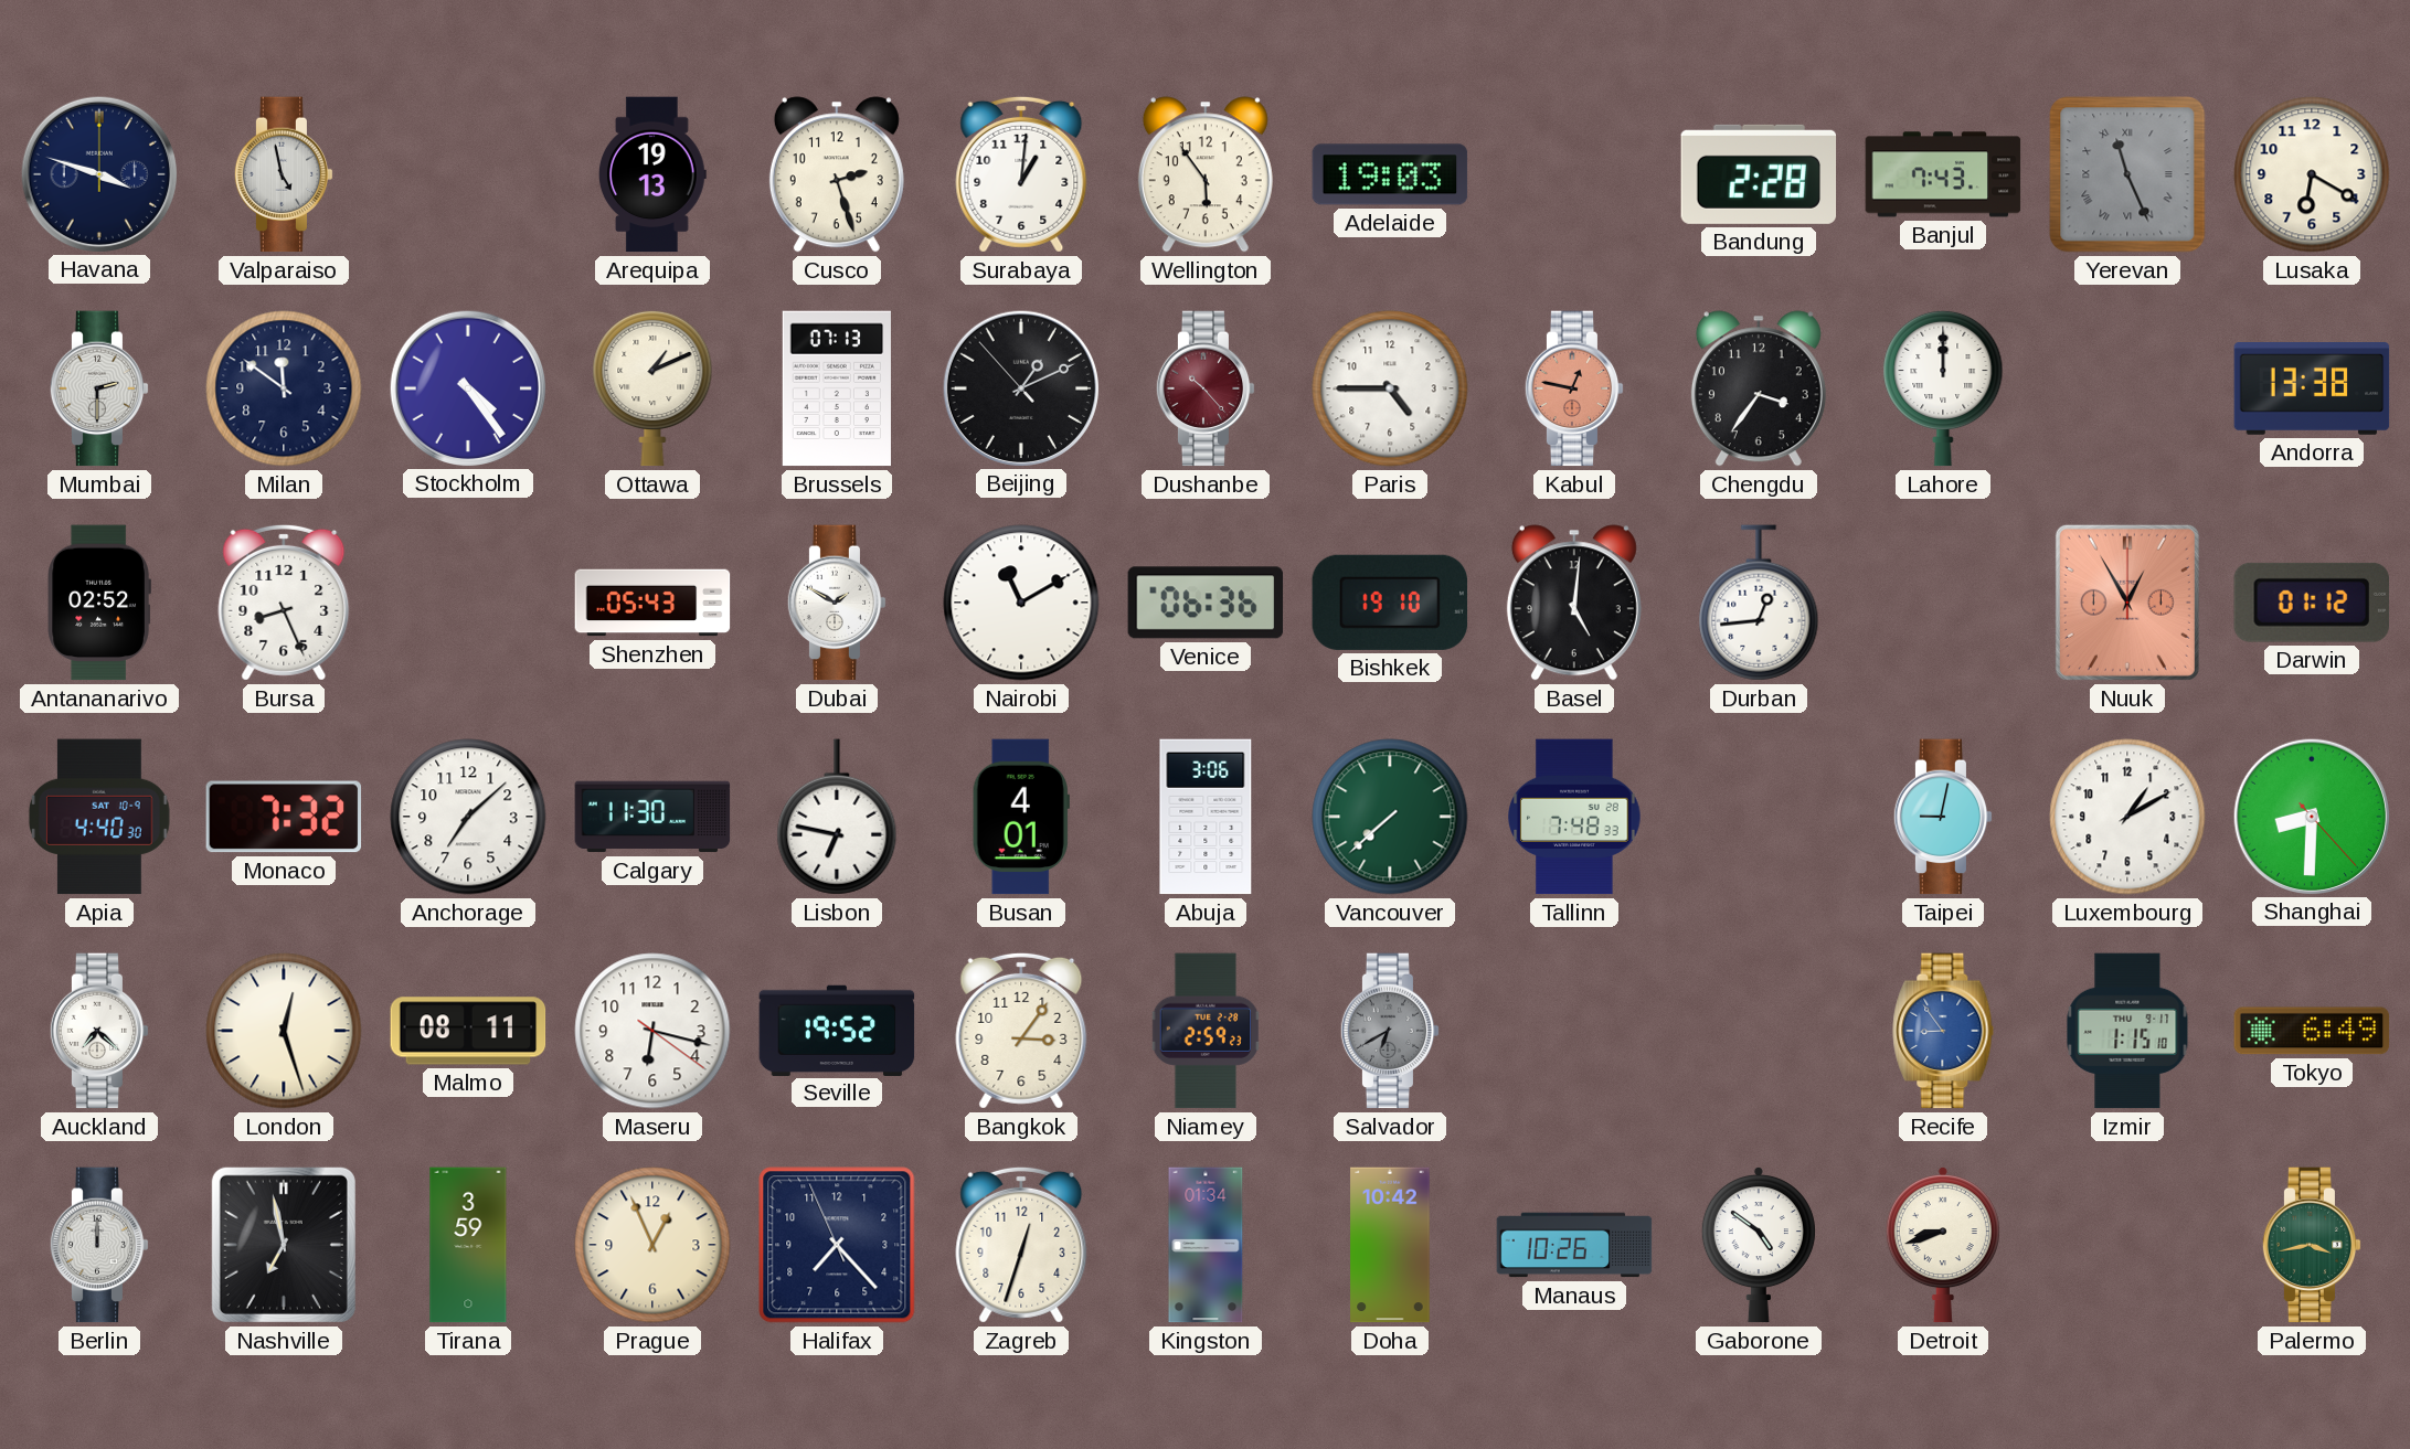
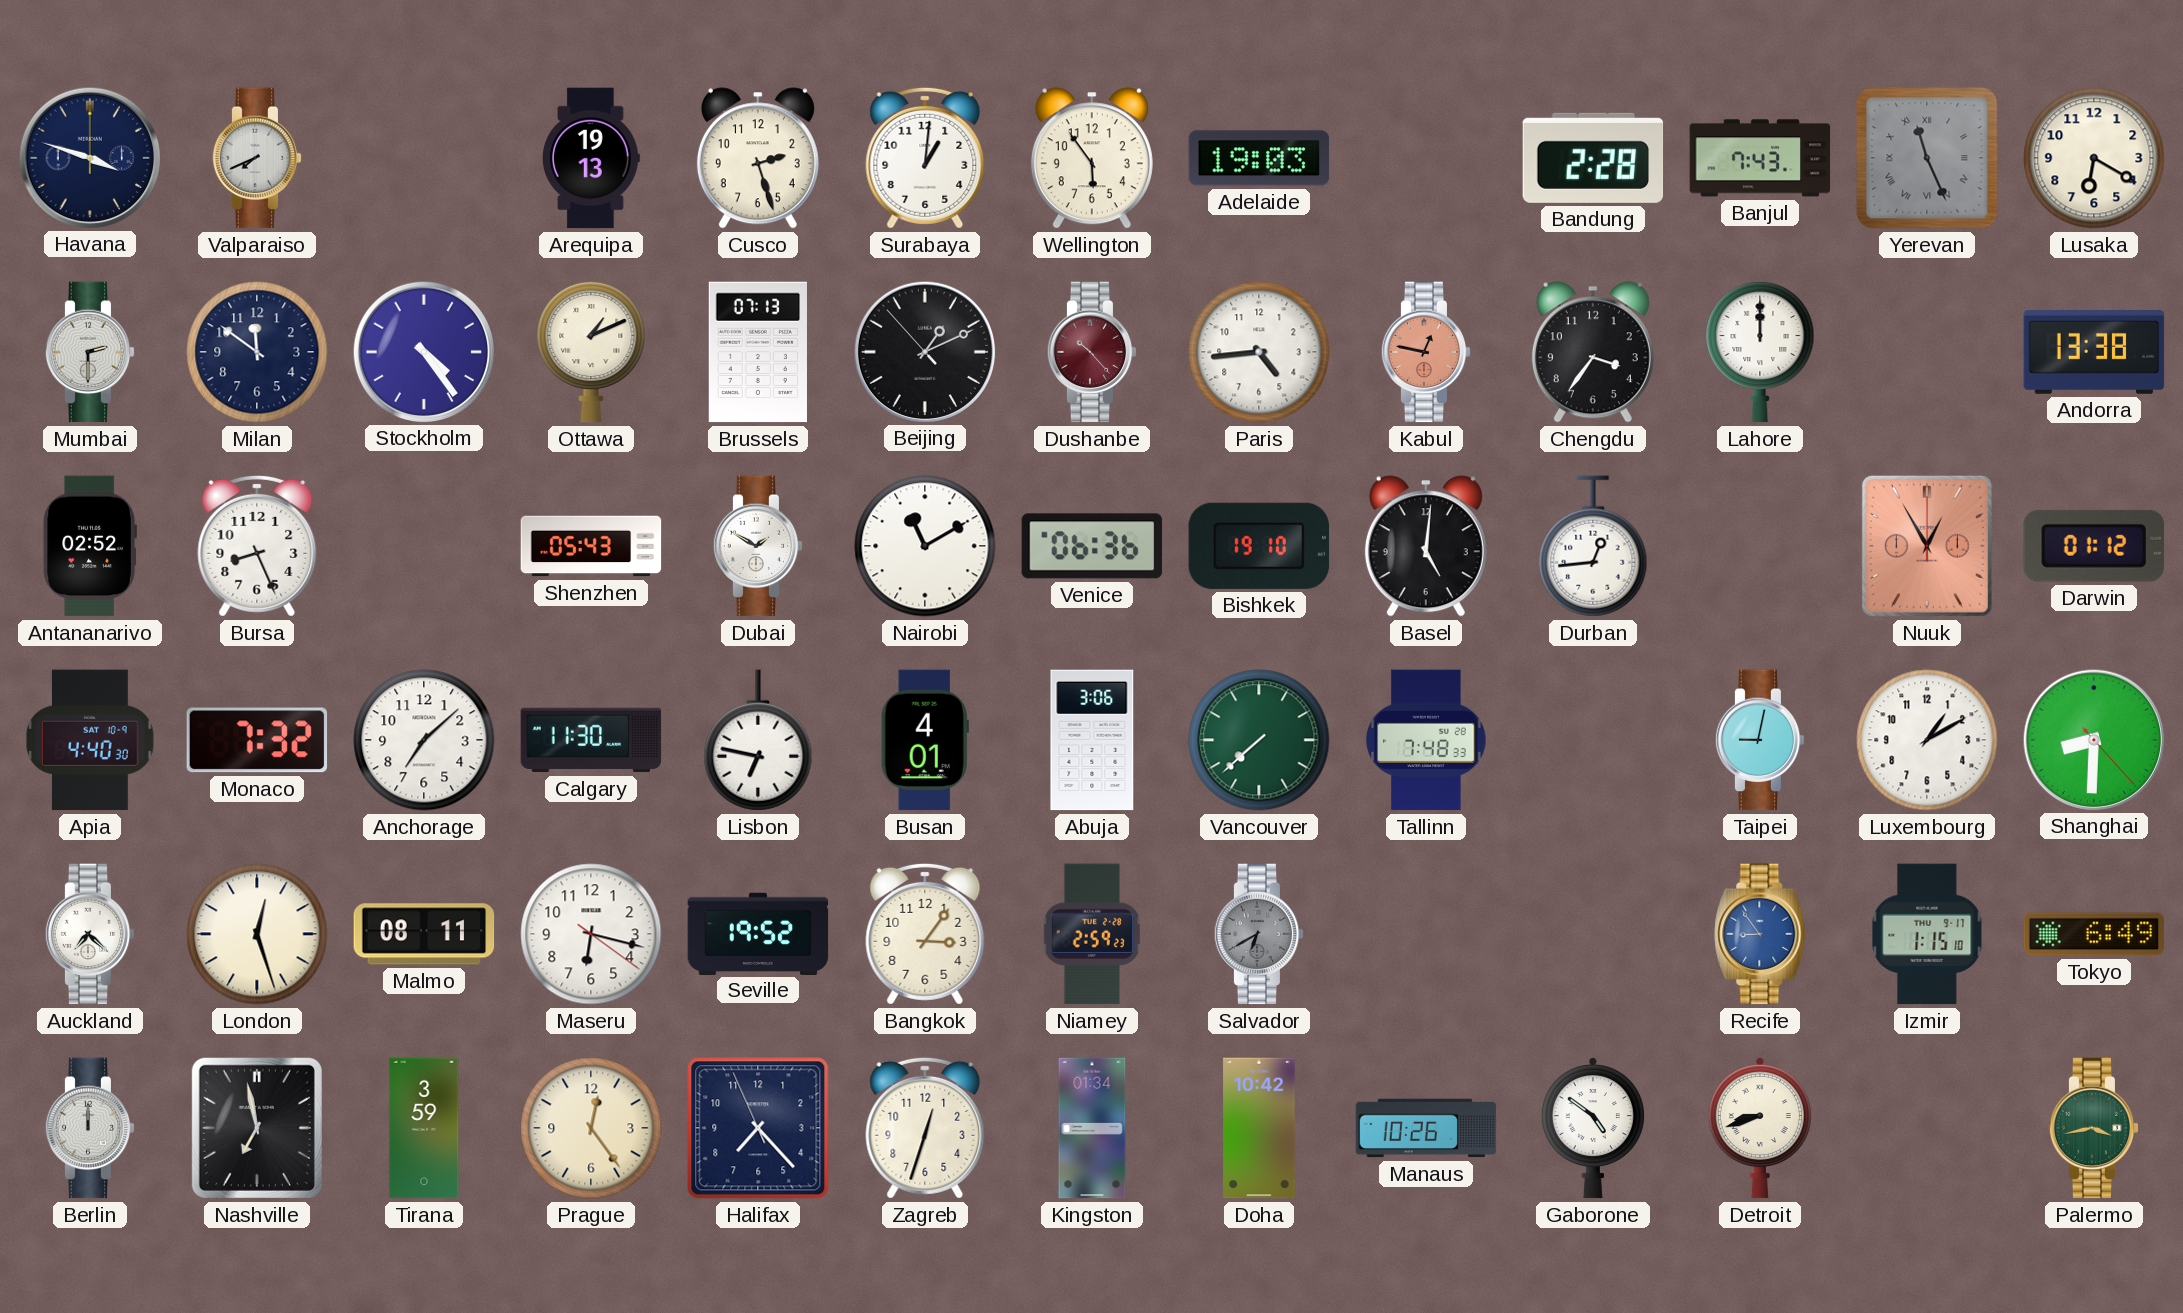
Valparaiso: 4:58 -> 7:41 (257, 158)
Paris: 4:45 -> 4:44 (1259, 352)
Prague: 12:56 -> 12:24 (591, 1128)
